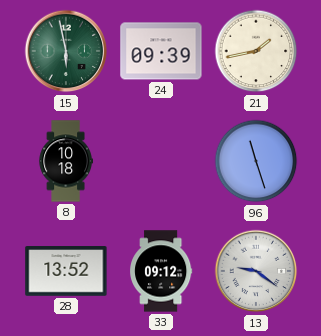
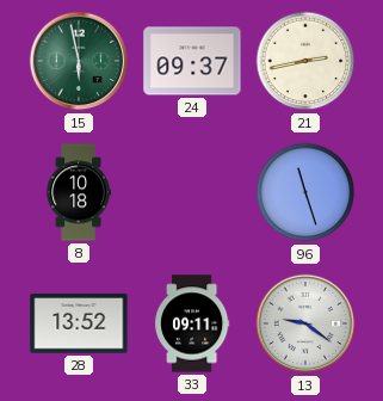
24: 09:39 -> 09:37 (192, 61)
21: 1:43 -> 2:43 (305, 61)
33: 09:12 -> 09:11 (193, 323)
